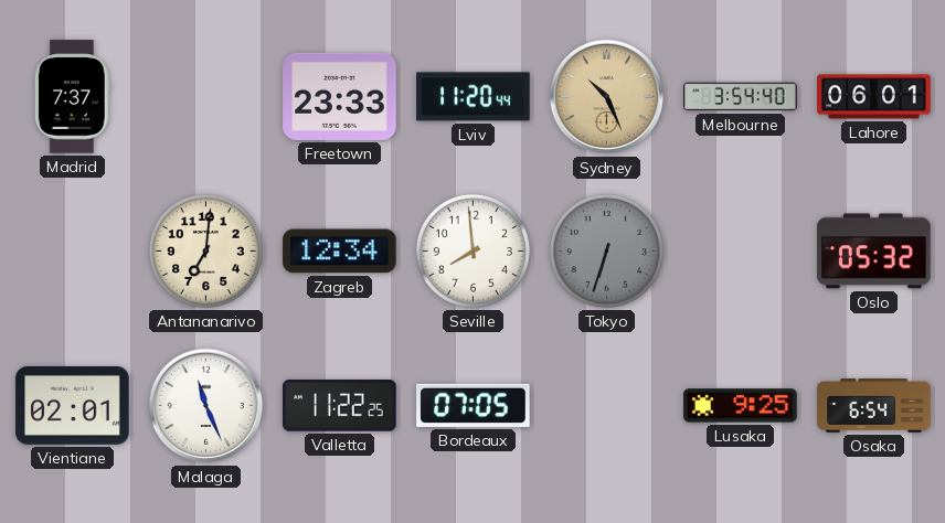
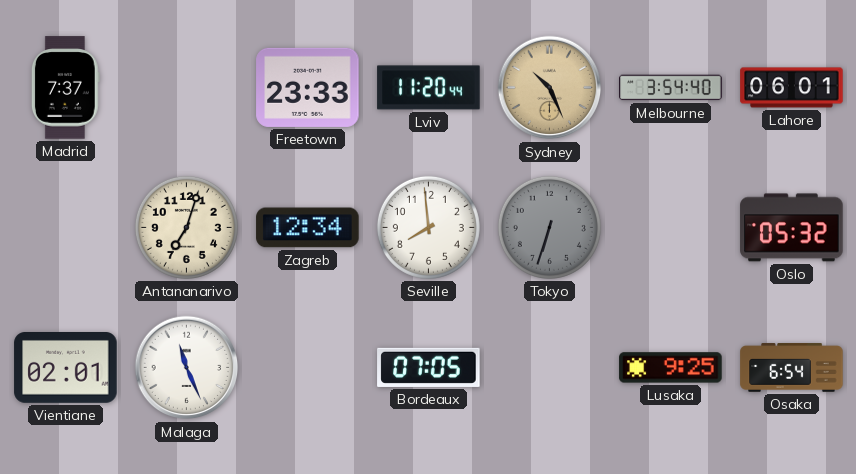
Antananarivo: 7:01 -> 7:03 (186, 227)
Valletta: 11:22 -> none (340, 406)
